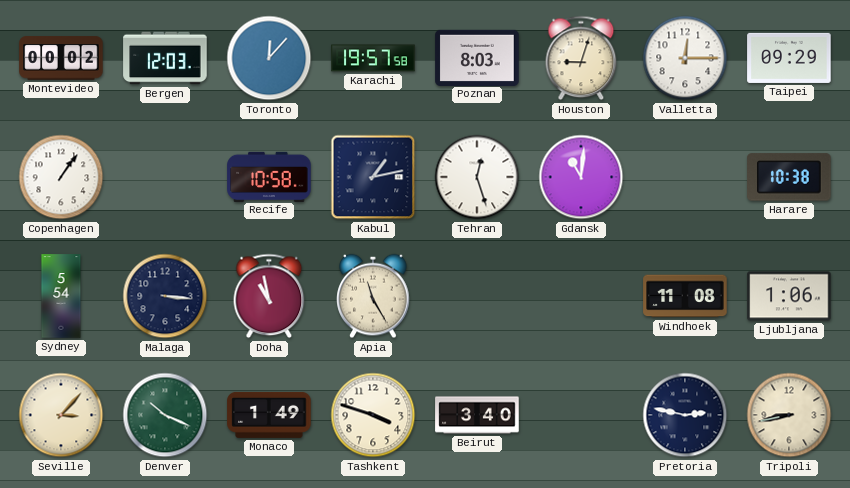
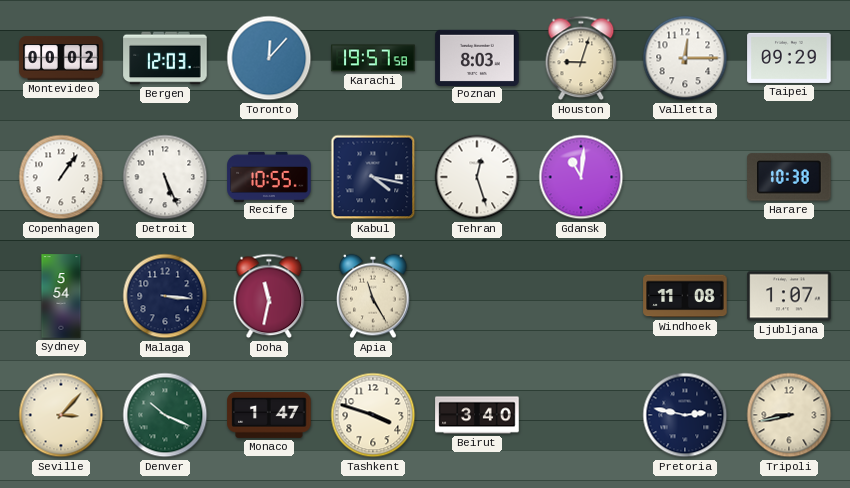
Detroit: none -> 5:26 (165, 177)
Recife: 10:58 -> 10:55 (269, 176)
Kabul: 1:13 -> 4:17 (373, 177)
Doha: 10:58 -> 11:32 (269, 296)
Ljubljana: 1:06 -> 1:07 (789, 296)
Monaco: 1:49 -> 1:47 (269, 415)
